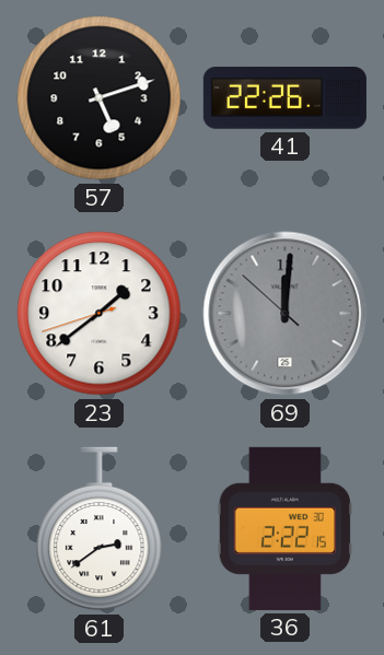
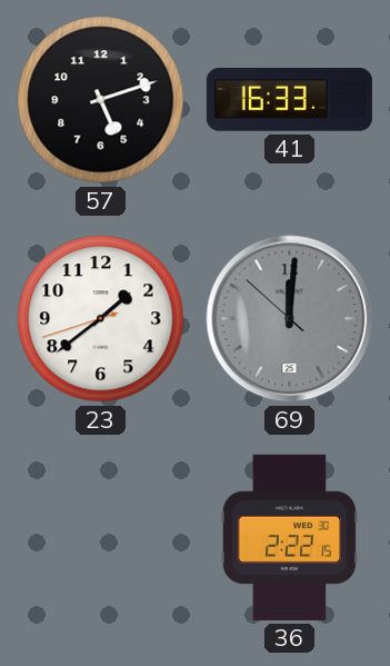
41: 22:26 -> 16:33 (289, 100)
61: 2:39 -> none (100, 529)
